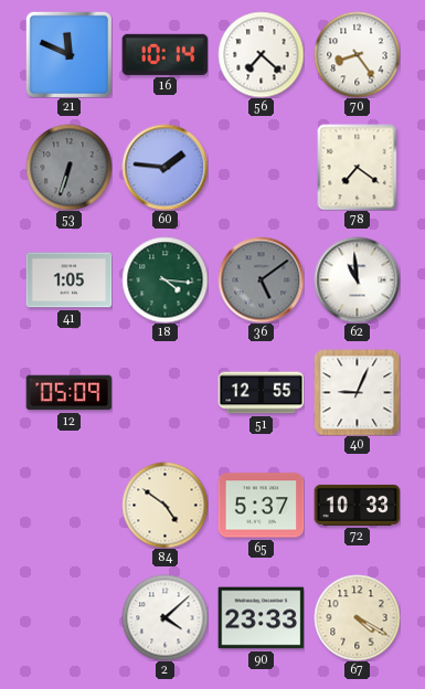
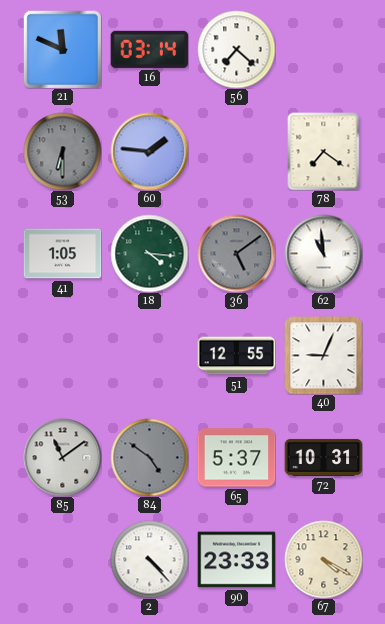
16: 10:14 -> 03:14 (149, 49)
70: 8:24 -> none (357, 54)
53: 6:33 -> 6:30 (62, 151)
12: 05:09 -> none (68, 393)
85: none -> 11:09 (62, 457)
84 dial: cream -> grey (149, 457)
72: 10:33 -> 10:31 (323, 457)
2: 4:08 -> 4:23 (149, 559)
